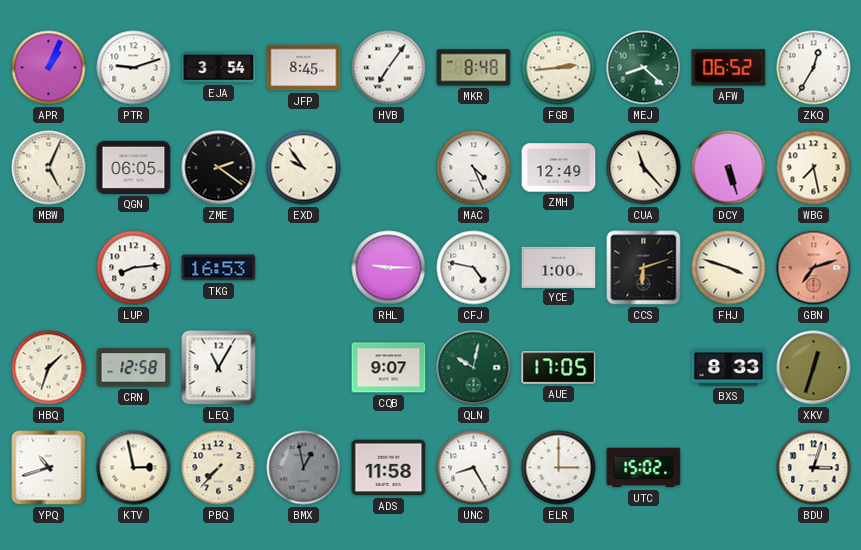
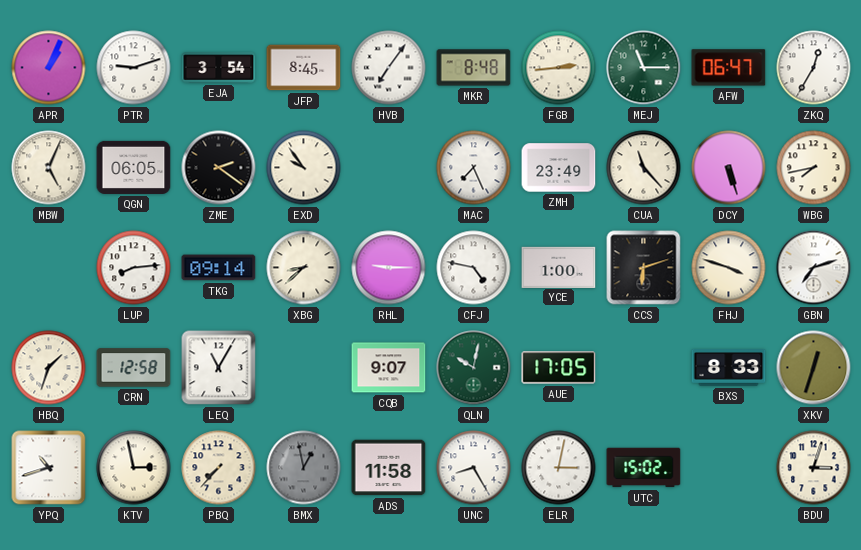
MEJ: 8:22 -> 11:15 (644, 68)
AFW: 06:52 -> 06:47 (729, 68)
MAC: 4:26 -> 7:26 (474, 168)
ZMH: 12:49 -> 23:49 (559, 168)
WBG: 7:28 -> 7:43 (814, 168)
TKG: 16:53 -> 09:14 (219, 268)
XBG: none -> 8:38 (304, 268)
GBN dial: salmon -> white (814, 268)
ELR: 3:00 -> 3:02 (559, 468)
